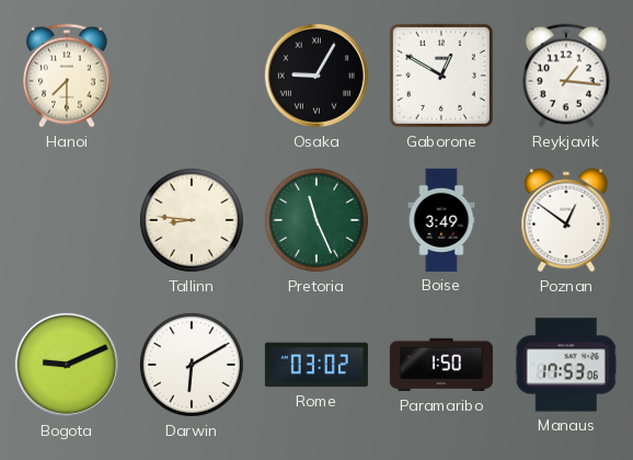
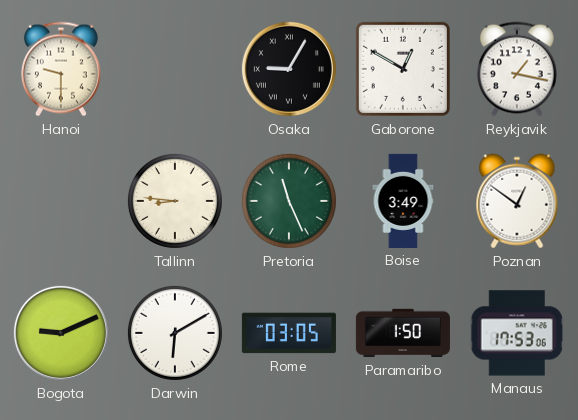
Hanoi: 7:30 -> 9:30 (61, 69)
Reykjavik: 1:16 -> 1:17 (517, 69)
Rome: 03:02 -> 03:05 (289, 333)
